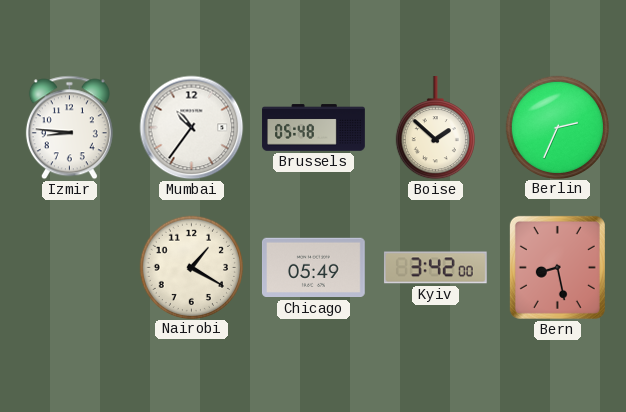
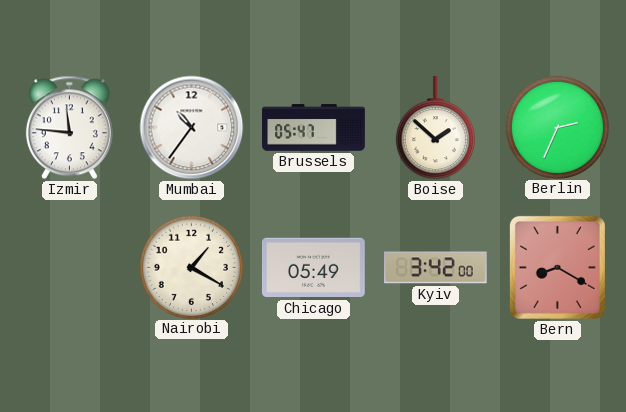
Izmir: 8:46 -> 11:46 (69, 128)
Brussels: 05:48 -> 05:47 (314, 128)
Bern: 8:28 -> 8:20 (557, 267)
